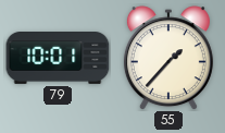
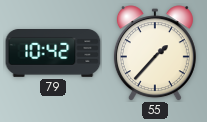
79: 10:01 -> 10:42 (53, 54)
